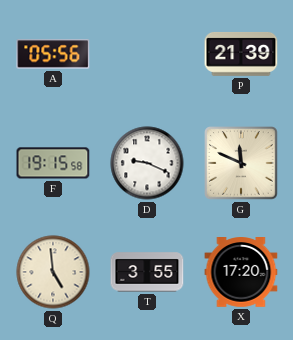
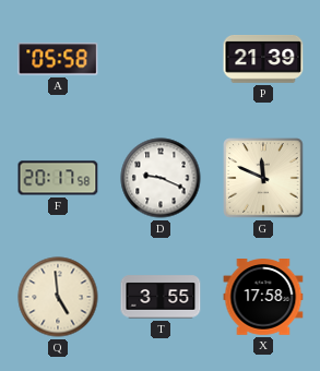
A: 05:56 -> 05:58 (58, 59)
F: 19:15 -> 20:17 (58, 178)
X: 17:20 -> 17:58 (263, 298)
